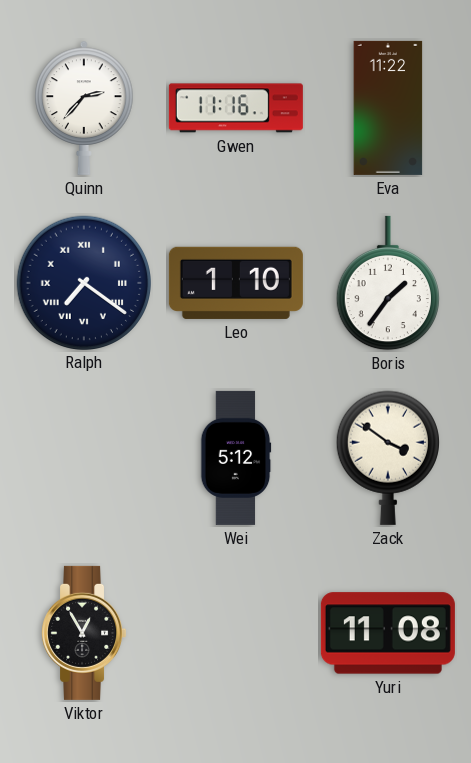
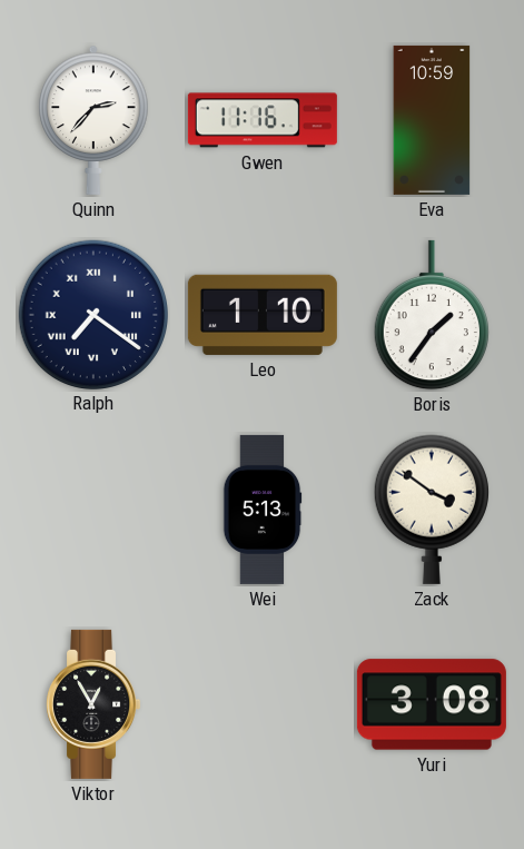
Eva: 11:22 -> 10:59 (432, 120)
Wei: 5:12 -> 5:13 (263, 510)
Yuri: 11:08 -> 3:08 (432, 704)
